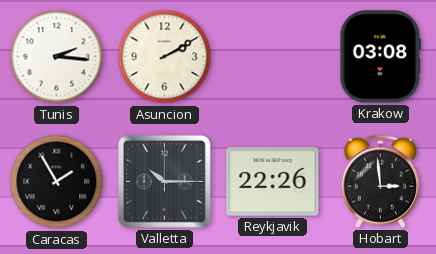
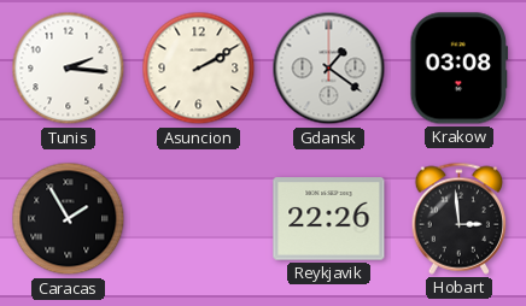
Gdansk: none -> 1:21 (329, 69)
Valletta: 10:15 -> none (164, 181)
